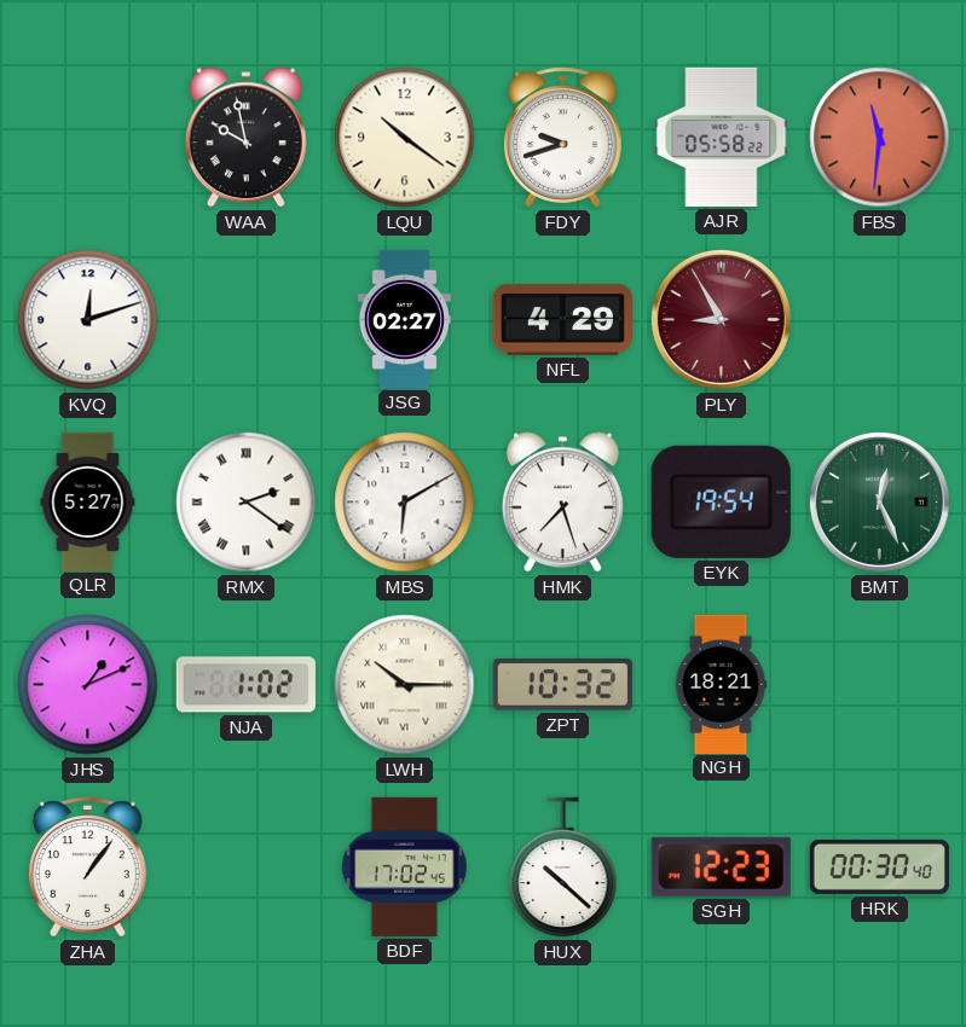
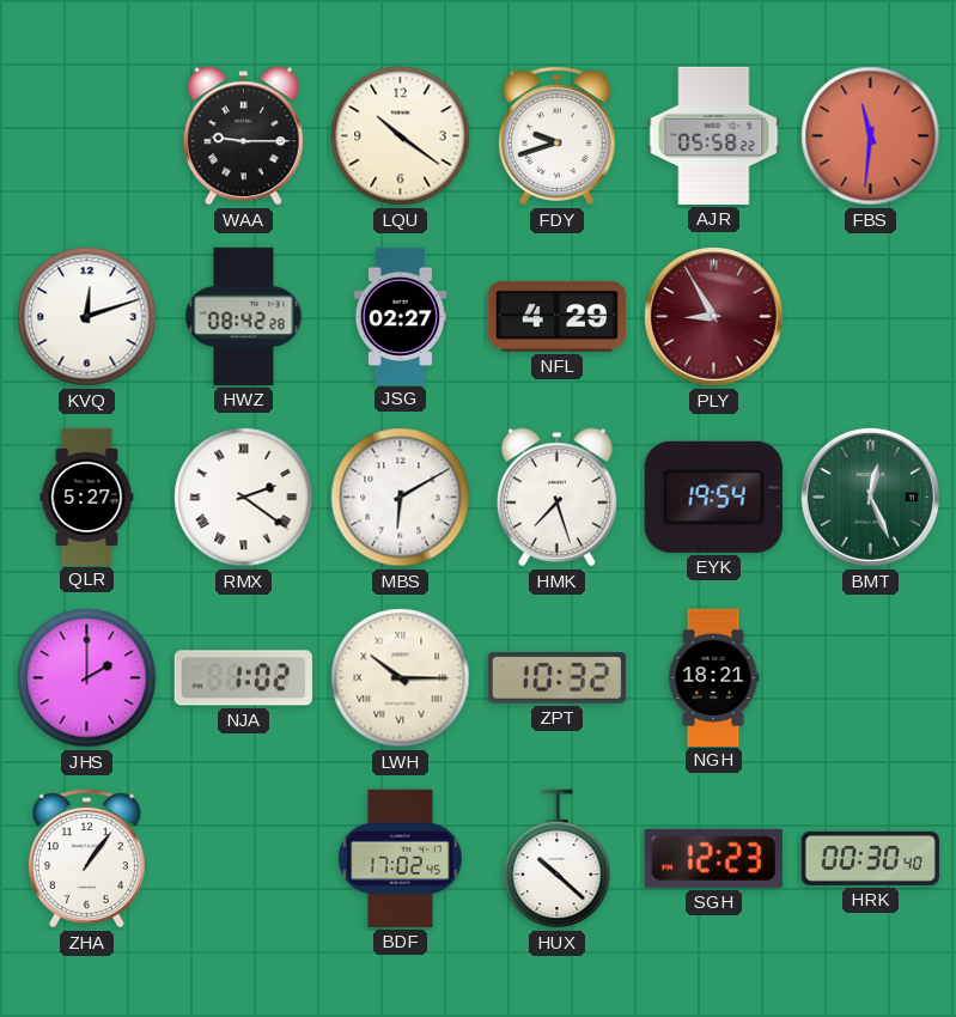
WAA: 9:58 -> 9:15 (243, 136)
HWZ: none -> 08:42 (244, 316)
JHS: 1:11 -> 2:00 (87, 678)
